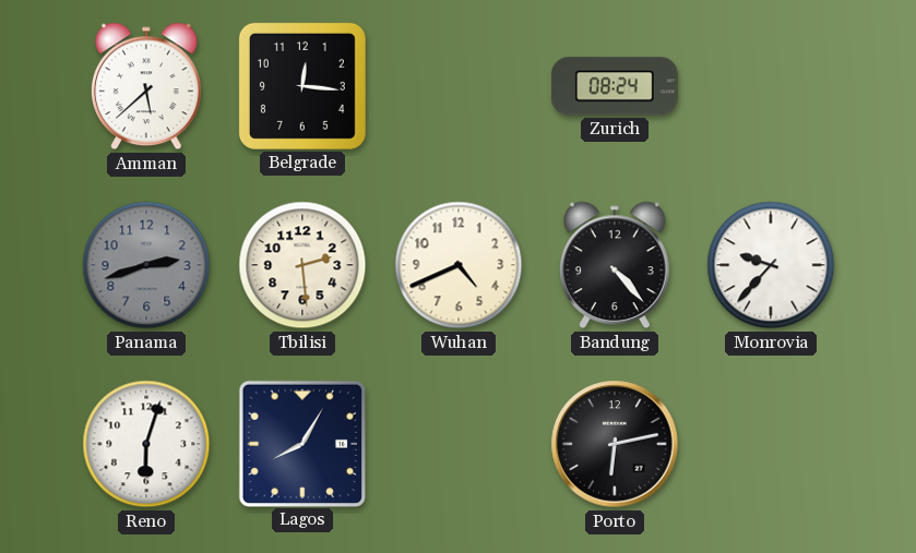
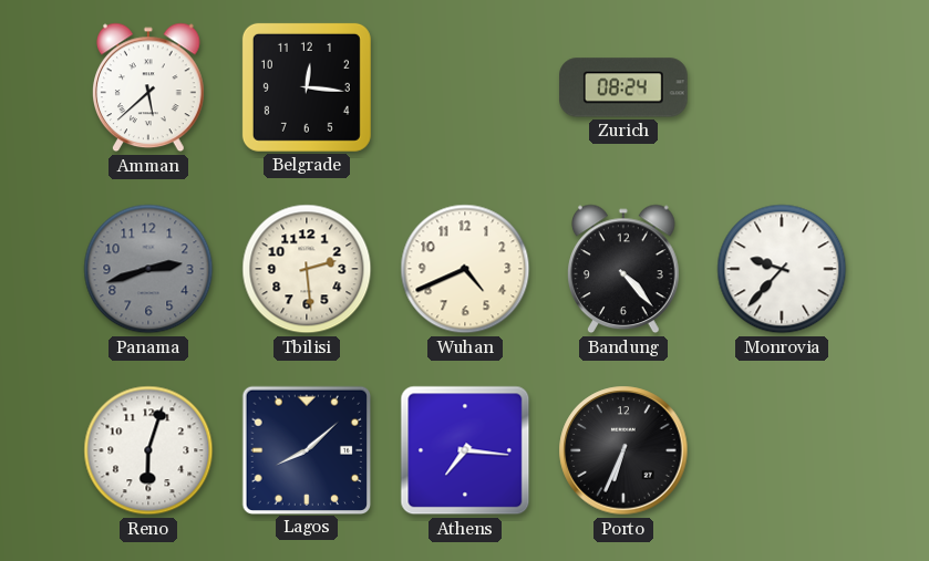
Lagos: 8:05 -> 8:08 (306, 449)
Athens: none -> 7:16 (465, 450)
Porto: 6:13 -> 6:34 (623, 450)
